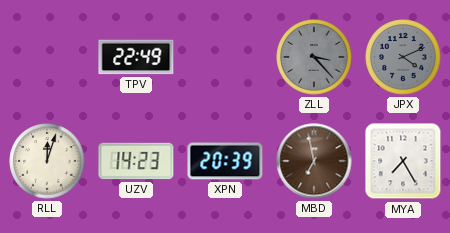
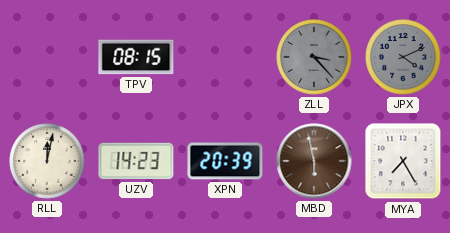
TPV: 22:49 -> 08:15 (136, 57)
RLL: 12:03 -> 12:02 (47, 161)
MBD: 6:58 -> 5:58 (314, 161)
